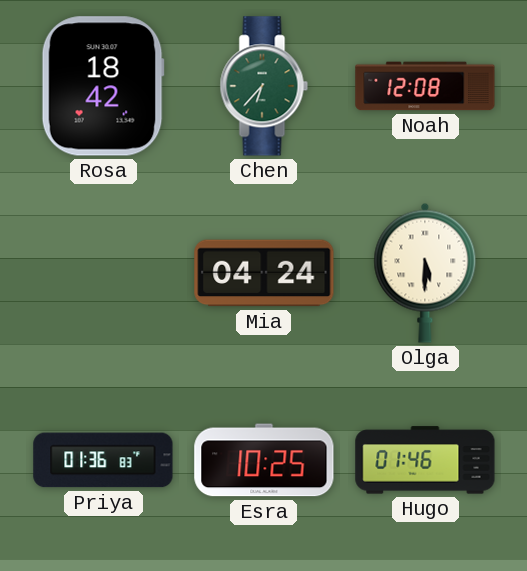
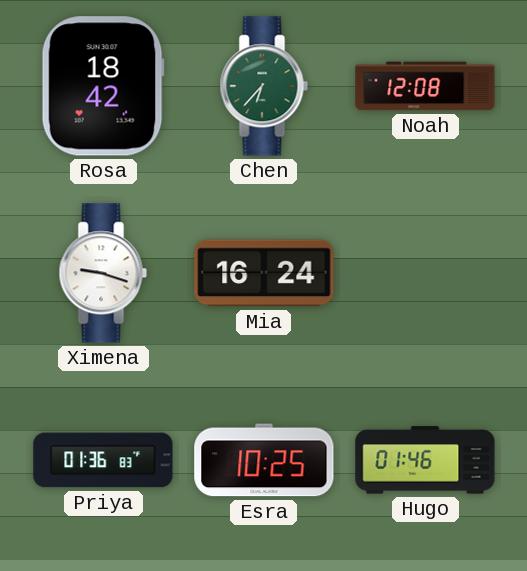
Ximena: none -> 9:18 (103, 273)
Mia: 04:24 -> 16:24 (264, 273)
Olga: 5:30 -> none (425, 273)
